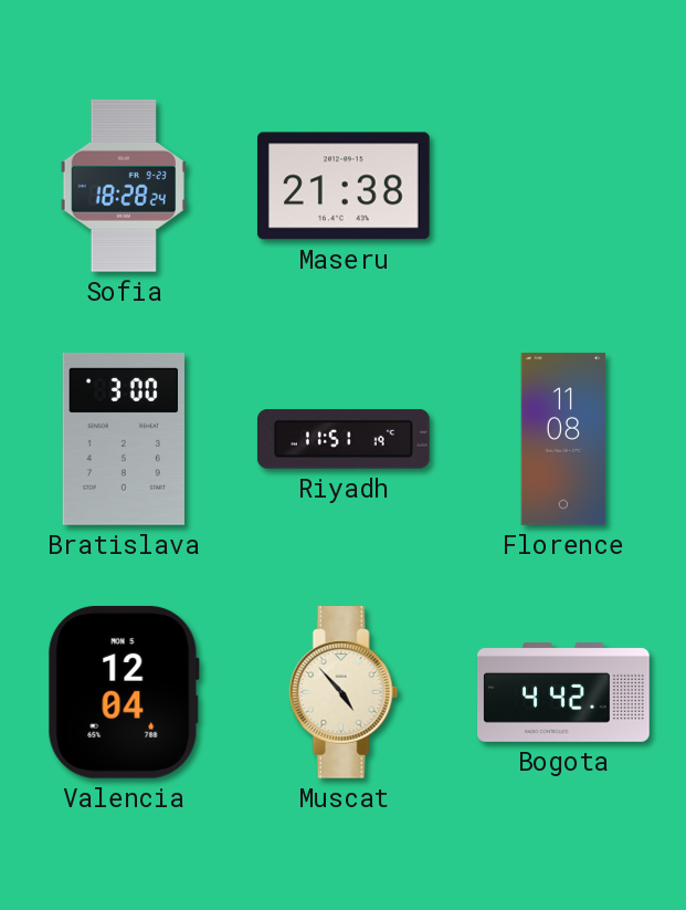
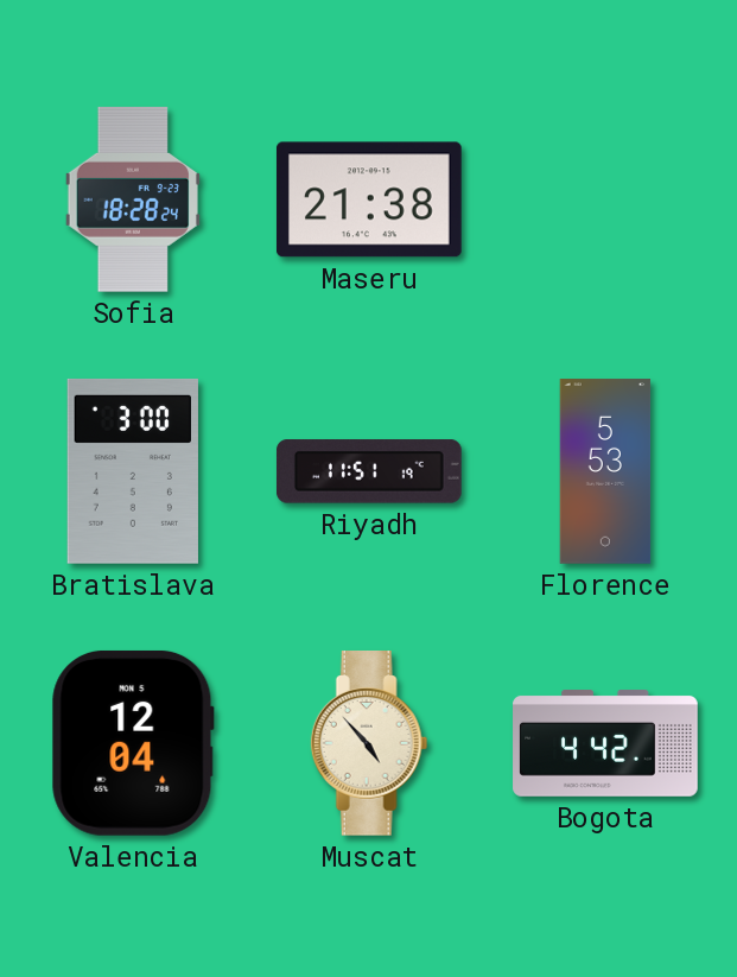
Florence: 11:08 -> 5:53 (605, 471)
